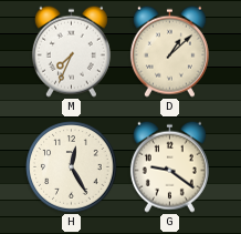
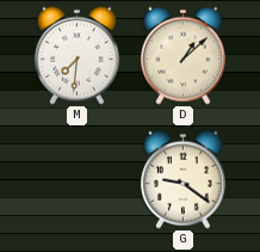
M: 7:34 -> 7:31 (76, 55)
H: 12:25 -> none (72, 167)
